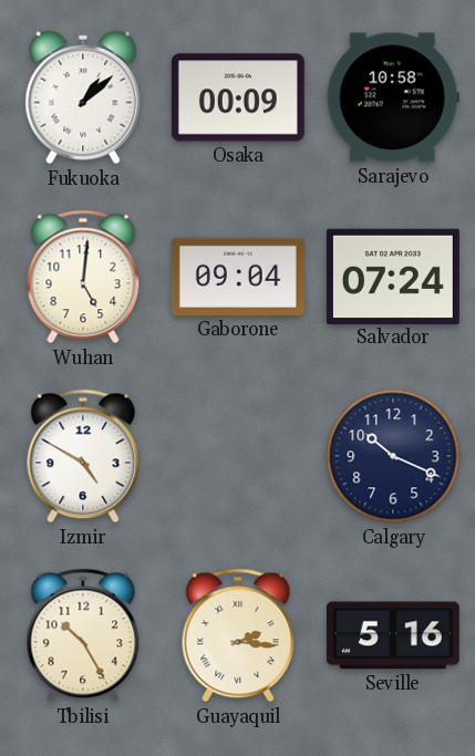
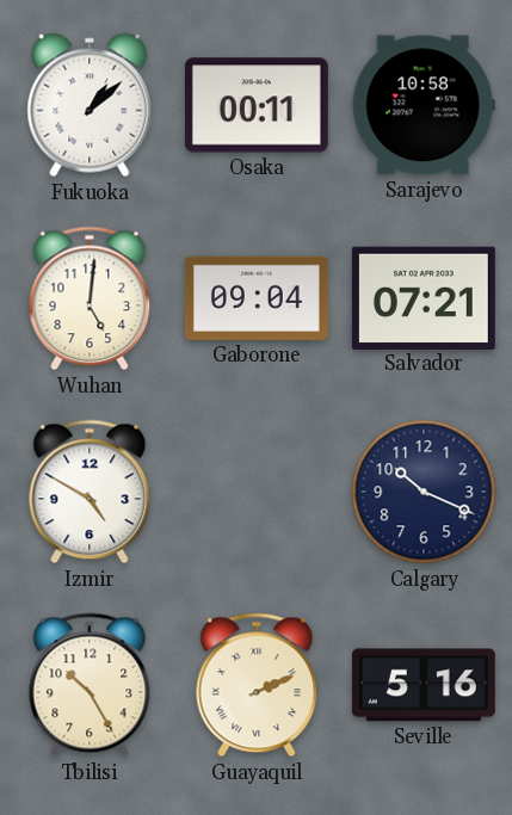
Osaka: 00:09 -> 00:11 (257, 105)
Salvador: 07:24 -> 07:21 (424, 297)
Guayaquil: 2:16 -> 2:11 (257, 685)
